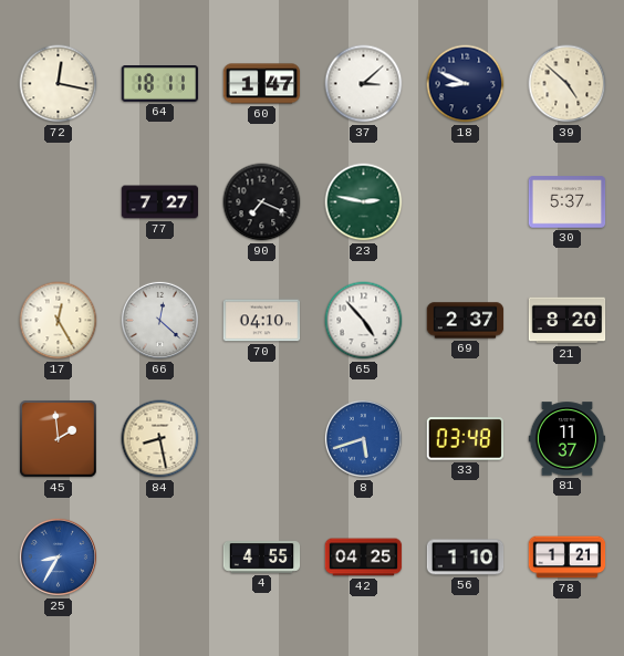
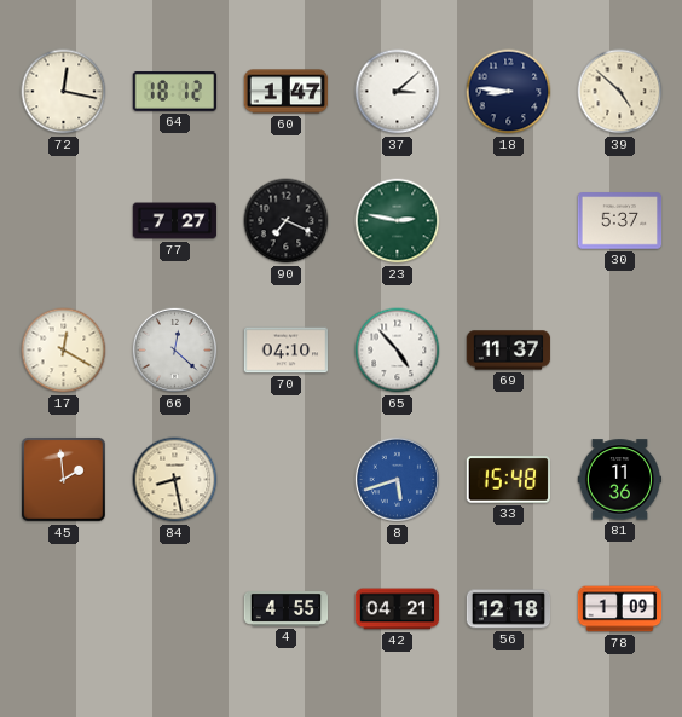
64: 18:11 -> 18:12 (175, 92)
18: 8:49 -> 8:46 (509, 92)
17: 12:25 -> 12:20 (64, 351)
69: 2:37 -> 11:37 (509, 351)
21: 8:20 -> none (568, 321)
33: 03:48 -> 15:48 (508, 480)
81: 11:37 -> 11:36 (620, 480)
25: 8:35 -> none (58, 556)
42: 04:25 -> 04:21 (398, 609)
56: 1:10 -> 12:18 (509, 609)
78: 1:21 -> 1:09 (620, 609)
